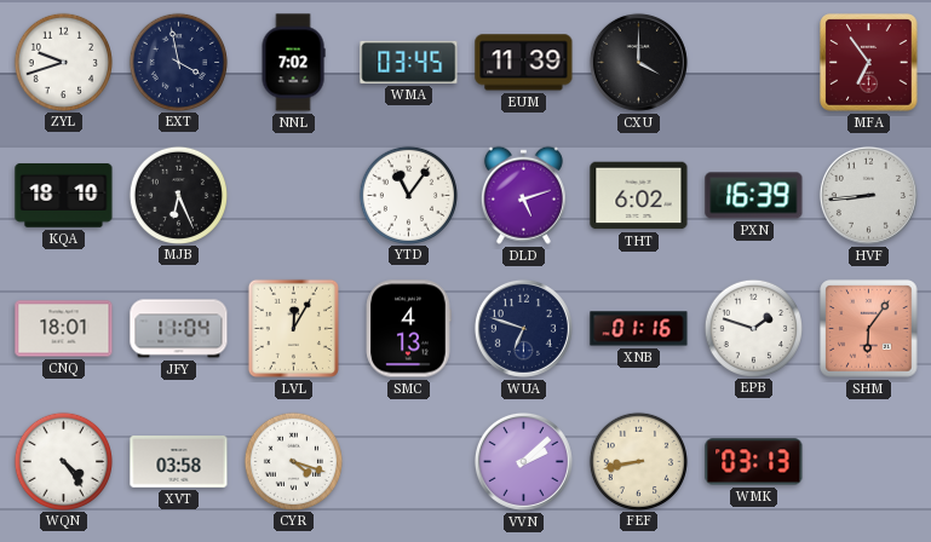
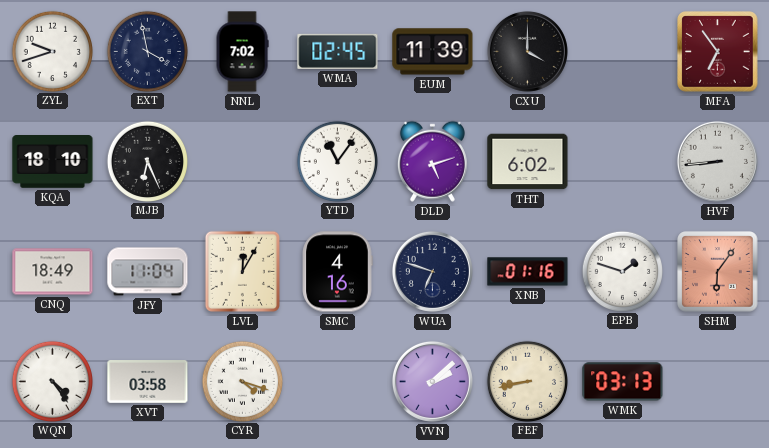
WMA: 03:45 -> 02:45 (338, 51)
PXN: 16:39 -> none (754, 196)
CNQ: 18:01 -> 18:49 (53, 272)
SMC: 4:13 -> 4:16 (337, 272)
